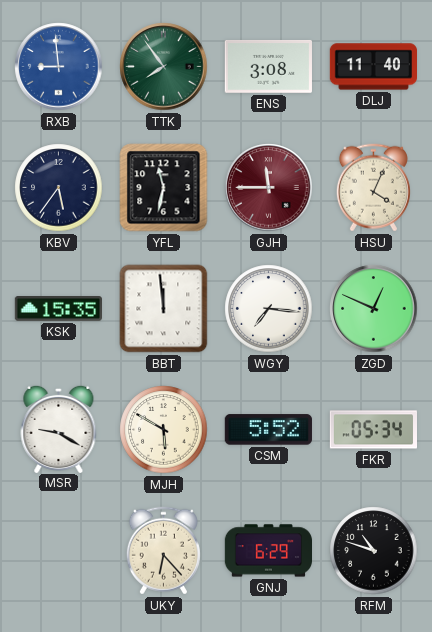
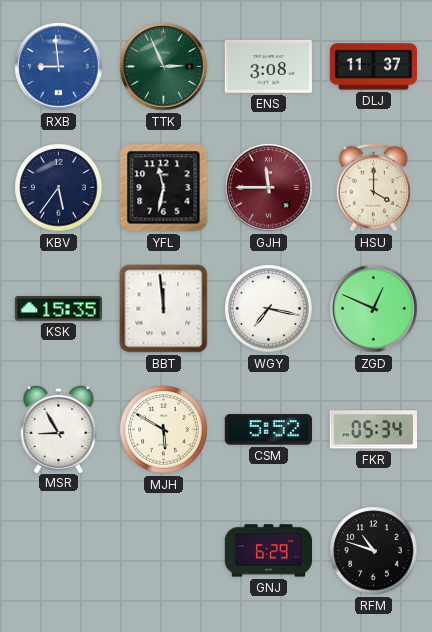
TTK: 7:54 -> 2:56 (164, 67)
DLJ: 11:40 -> 11:37 (373, 67)
HSU: 4:04 -> 4:00 (373, 188)
WGY: 7:16 -> 7:17 (269, 309)
MSR: 9:20 -> 8:55 (59, 428)
UKY: 6:23 -> none (163, 551)
